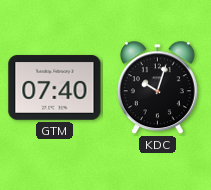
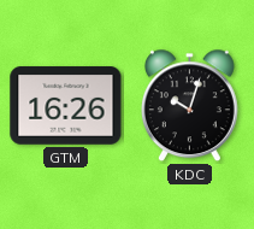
GTM: 07:40 -> 16:26 (66, 106)
